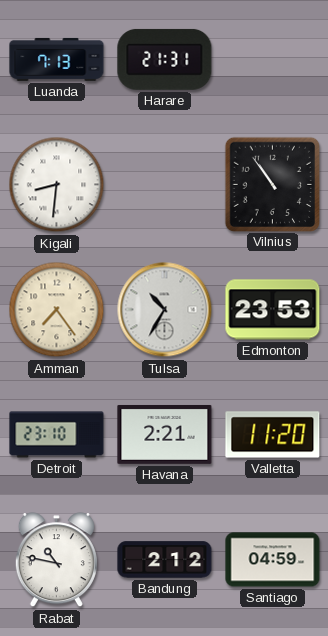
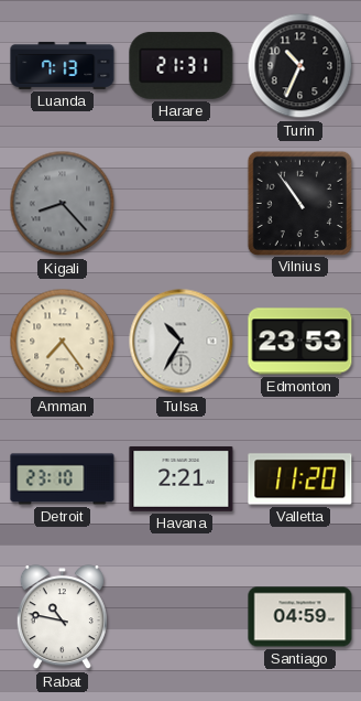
Turin: none -> 10:34 (300, 66)
Kigali: 8:31 -> 8:23 (63, 204)
Kigali dial: white -> grey (63, 204)
Bandung: 2:12 -> none (165, 560)
